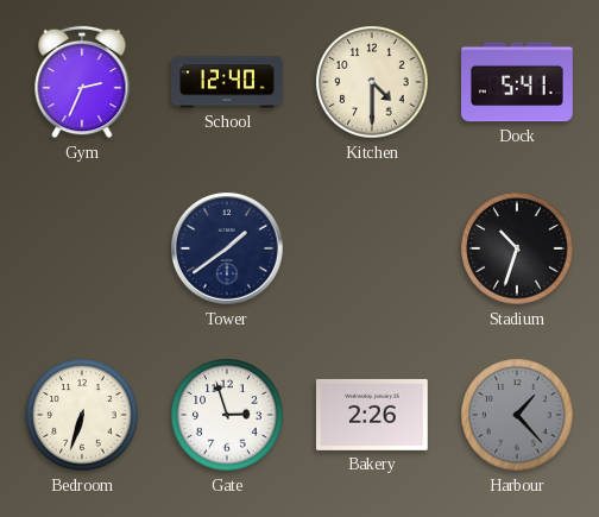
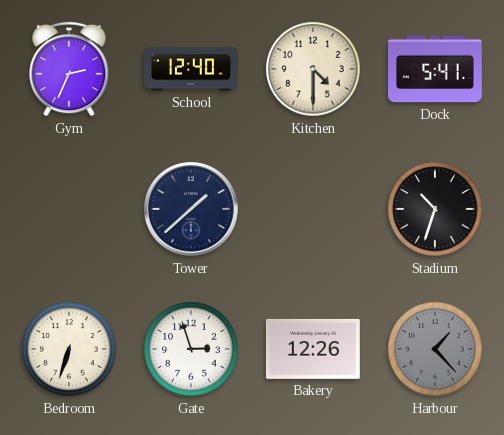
Tower: 1:39 -> 1:38 (191, 209)
Bakery: 2:26 -> 12:26 (313, 349)
